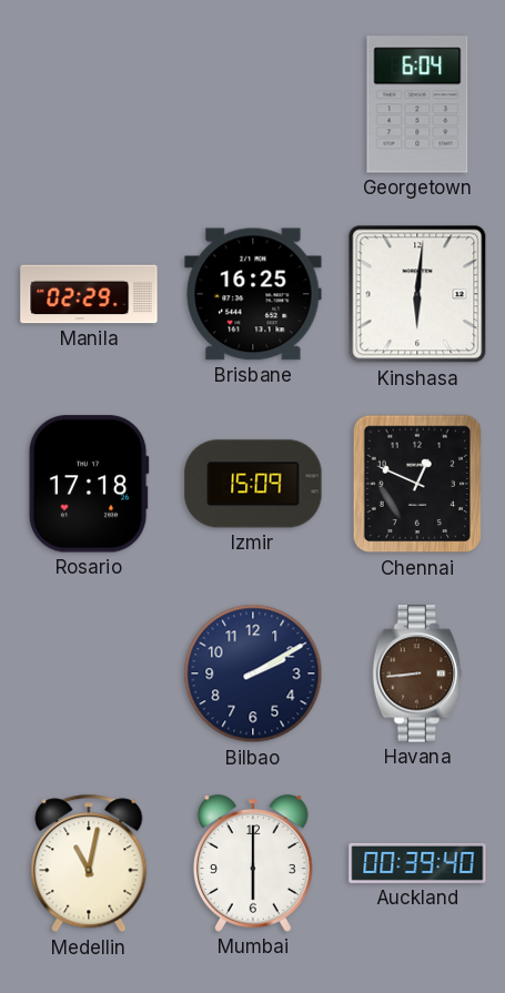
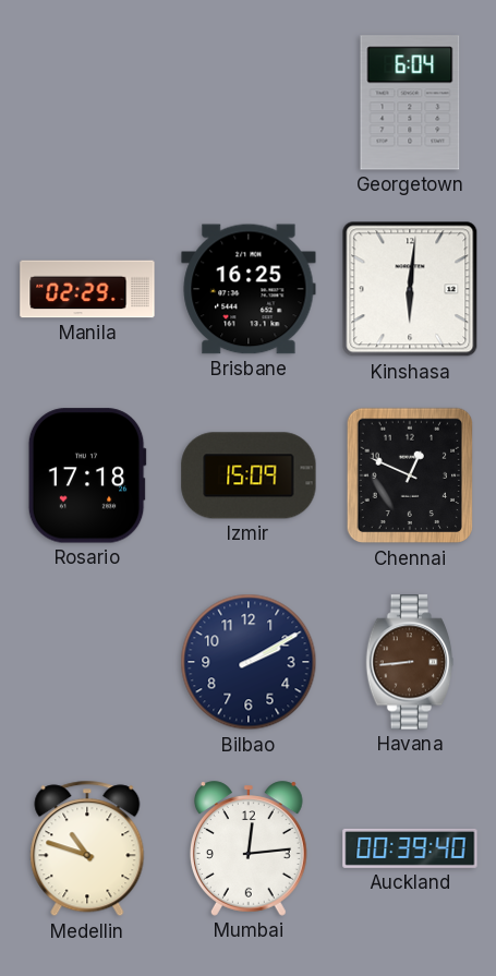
Medellin: 11:02 -> 10:48 (87, 848)
Mumbai: 6:00 -> 12:14 (249, 848)
